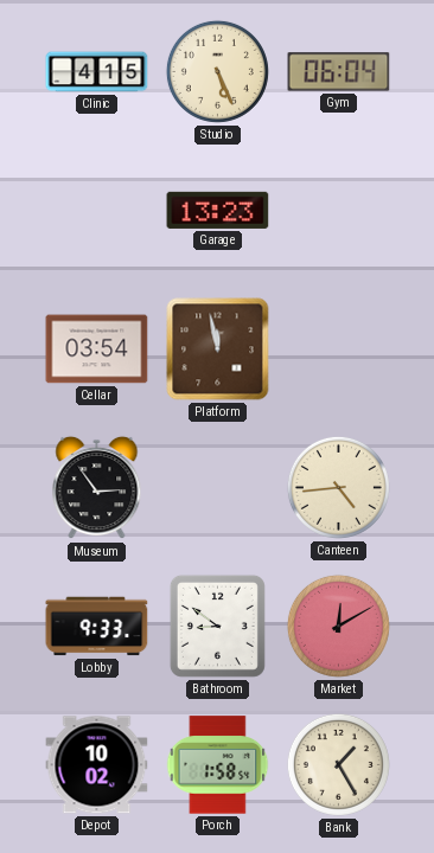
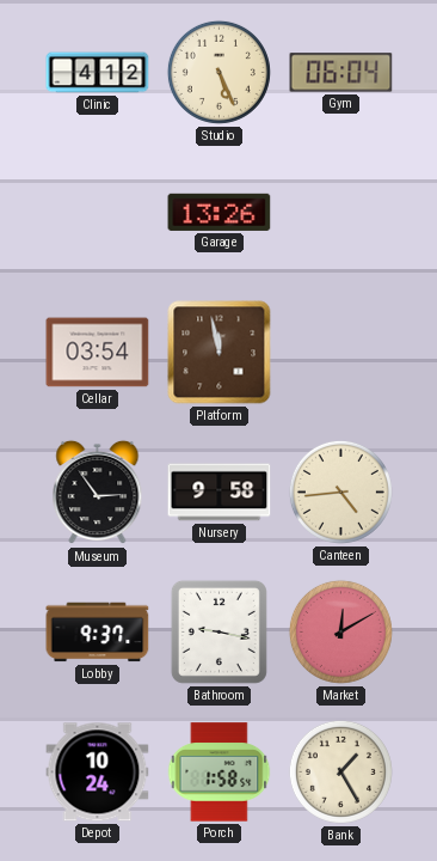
Clinic: 4:15 -> 4:12 (98, 73)
Garage: 13:23 -> 13:26 (220, 212)
Nursery: none -> 9:58 (220, 493)
Lobby: 9:33 -> 9:37 (98, 633)
Bathroom: 8:51 -> 9:17 (219, 631)
Depot: 10:02 -> 10:24 (98, 773)
